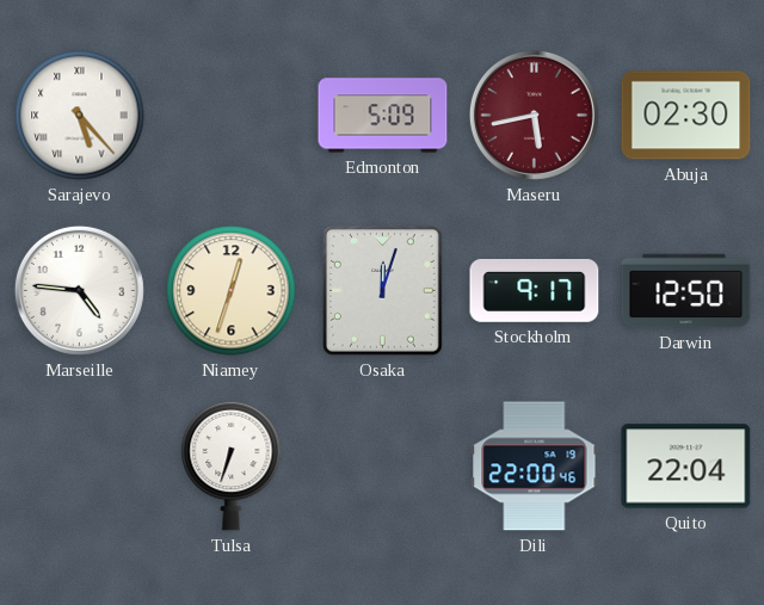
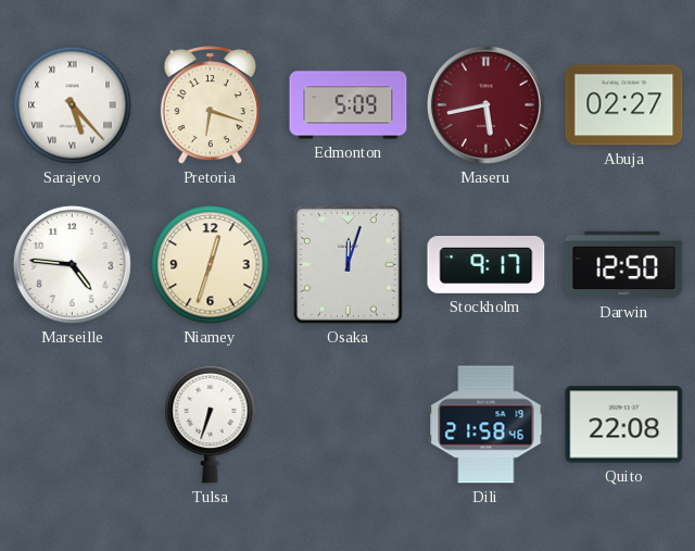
Pretoria: none -> 6:18 (210, 105)
Abuja: 02:30 -> 02:27 (624, 105)
Dili: 22:00 -> 21:58 (486, 425)
Quito: 22:04 -> 22:08 (624, 425)
